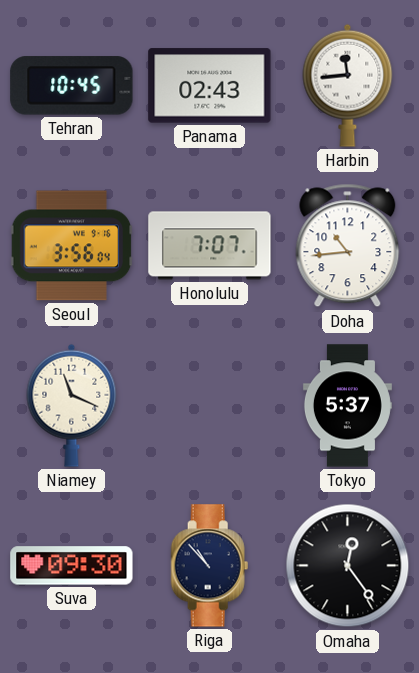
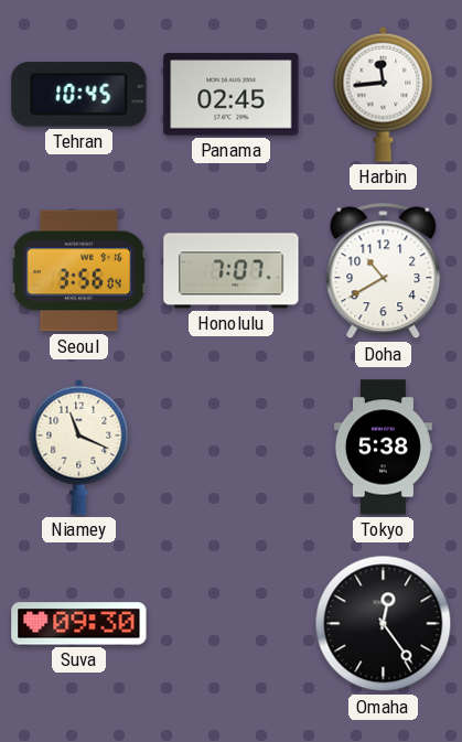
Panama: 02:43 -> 02:45 (232, 95)
Doha: 10:44 -> 10:40 (384, 271)
Tokyo: 5:37 -> 5:38 (383, 448)
Riga: 10:53 -> none (210, 566)
